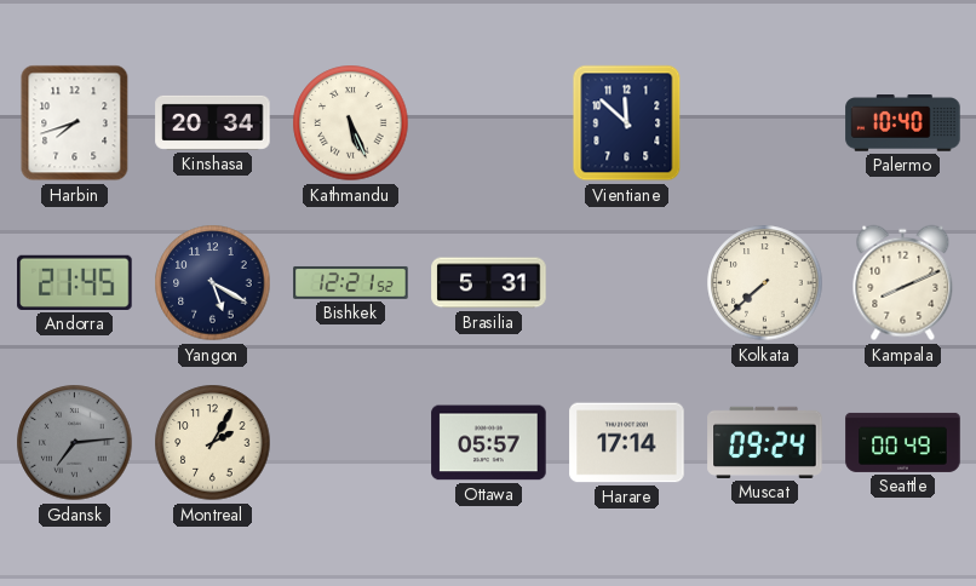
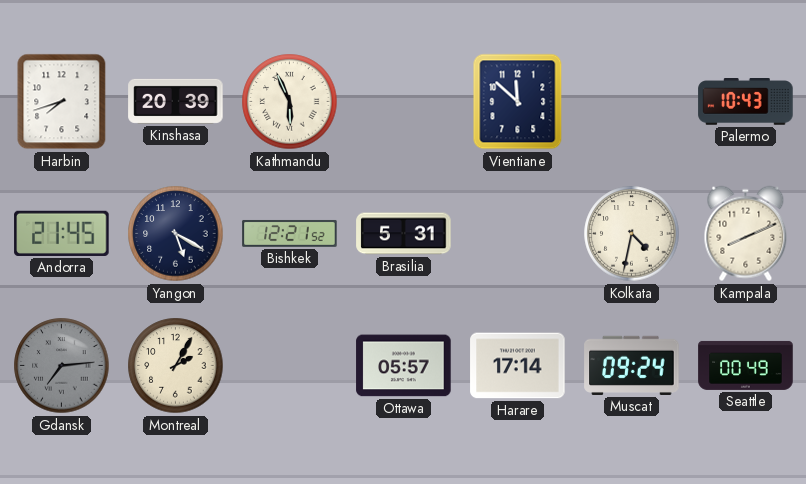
Kinshasa: 20:34 -> 20:39 (176, 101)
Kathmandu: 5:26 -> 5:56 (290, 102)
Palermo: 10:40 -> 10:43 (746, 102)
Kolkata: 7:38 -> 4:32 (632, 234)
